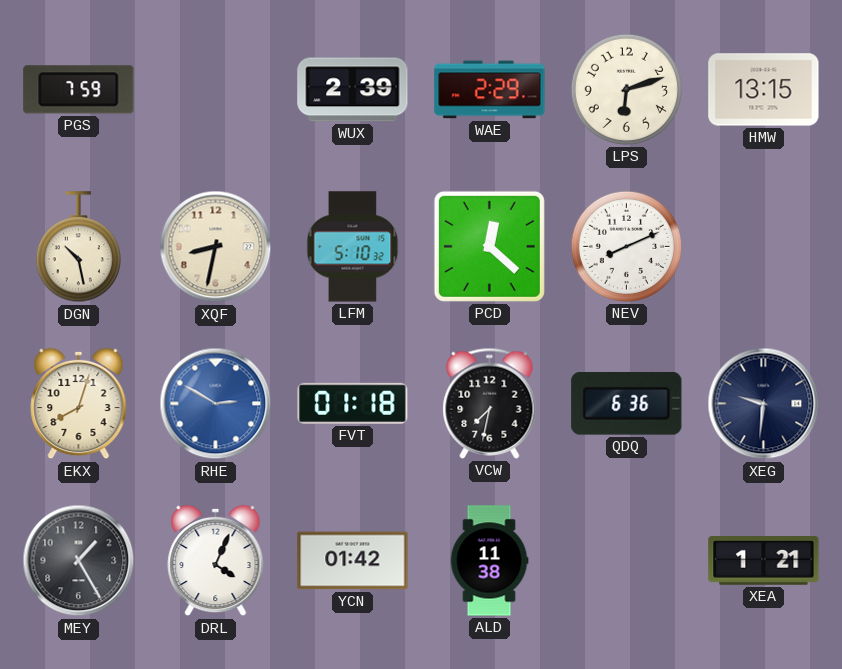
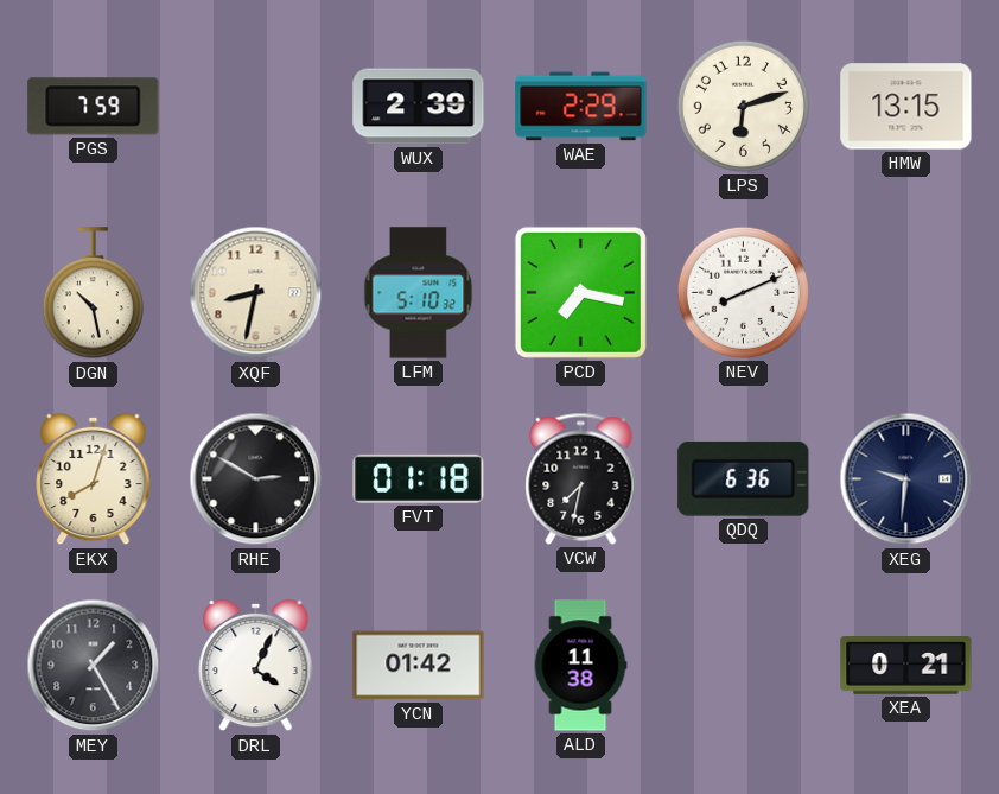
PCD: 12:22 -> 7:17 (580, 292)
RHE dial: blue -> black (256, 479)
XEA: 1:21 -> 0:21 (906, 666)
